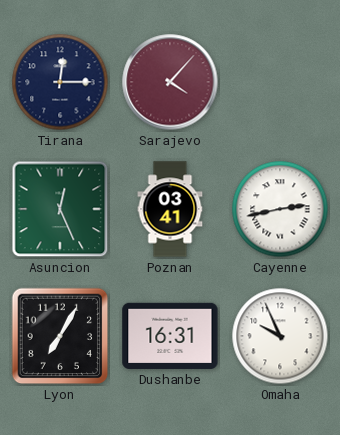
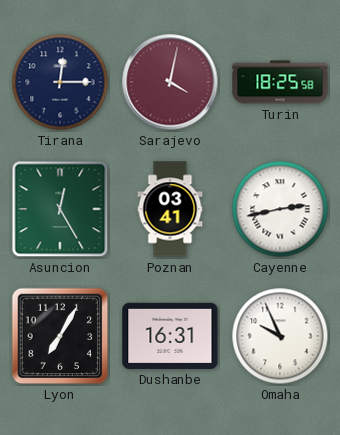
Sarajevo: 4:07 -> 4:02 (170, 82)
Turin: none -> 18:25 (280, 82)
Asuncion: 12:26 -> 12:25 (60, 209)
